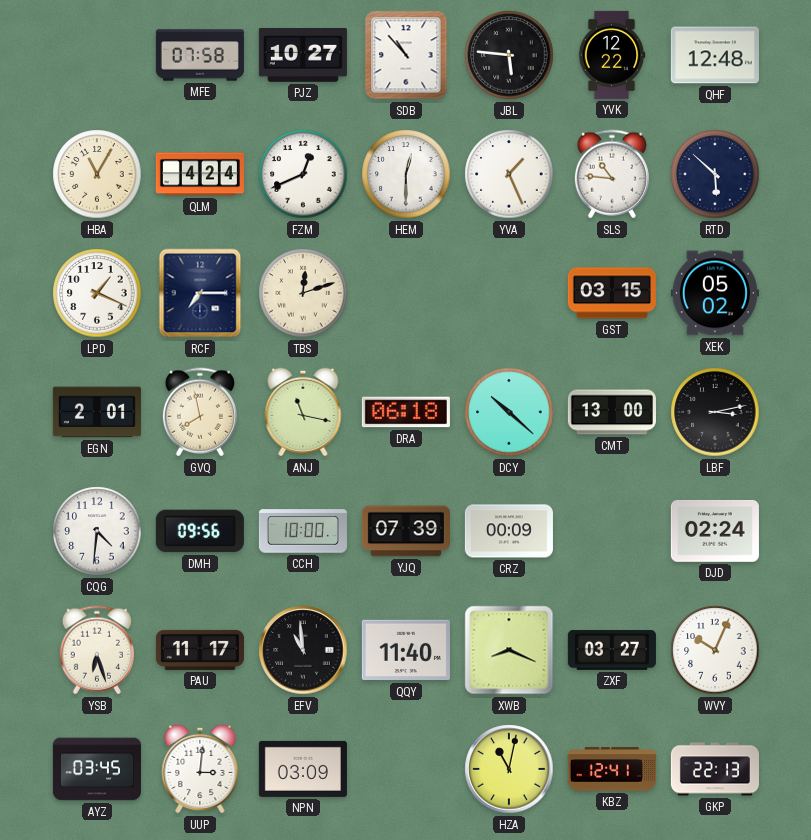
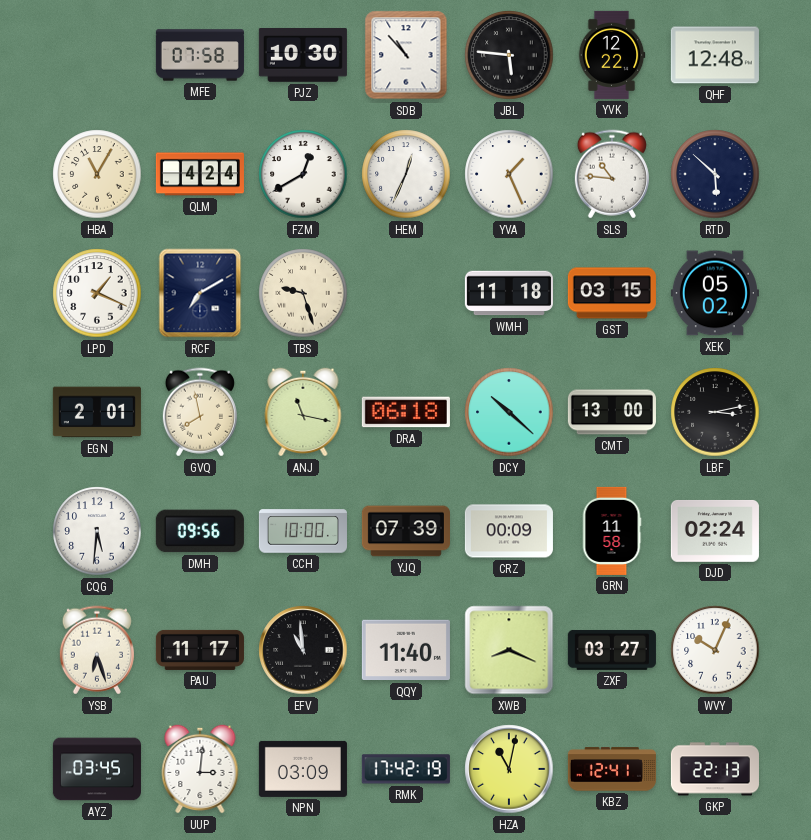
PJZ: 10:27 -> 10:30 (303, 56)
FZM: 12:41 -> 12:40 (303, 174)
HEM: 12:30 -> 12:34 (406, 174)
RCF: 7:15 -> 7:10 (200, 293)
TBS: 12:12 -> 9:27 (303, 293)
WMH: none -> 11:18 (509, 293)
CQG: 4:31 -> 5:31 (97, 531)
GRN: none -> 11:58 (612, 531)
RMK: none -> 17:42 (406, 769)
